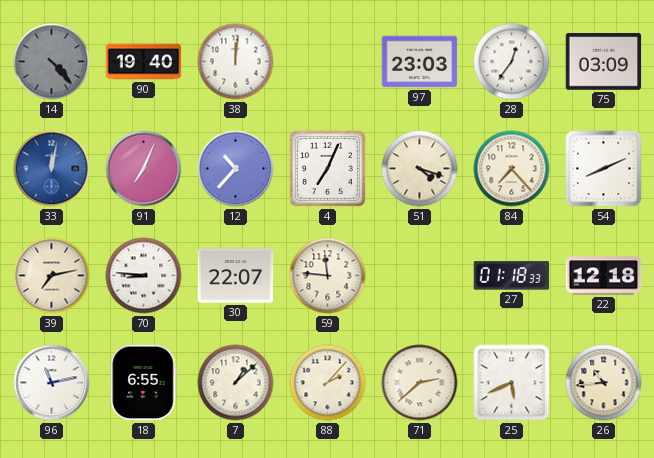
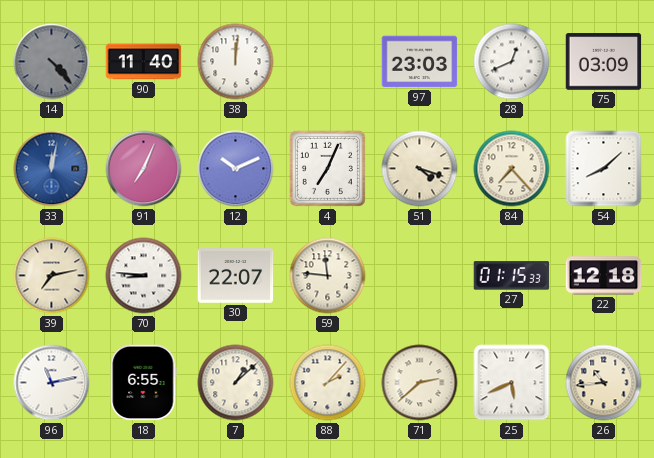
90: 19:40 -> 11:40 (144, 62)
28: 12:36 -> 12:41 (512, 62)
12: 10:37 -> 10:11 (236, 169)
54: 8:11 -> 8:08 (604, 169)
27: 01:18 -> 01:15 (512, 276)
